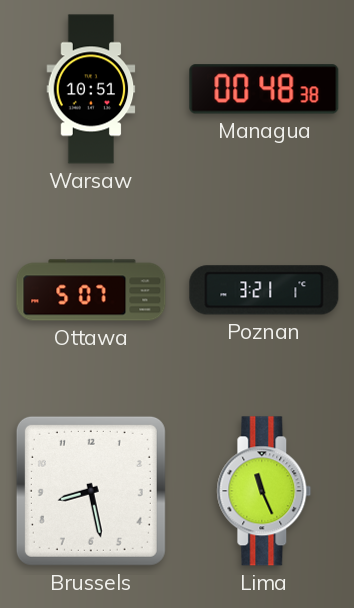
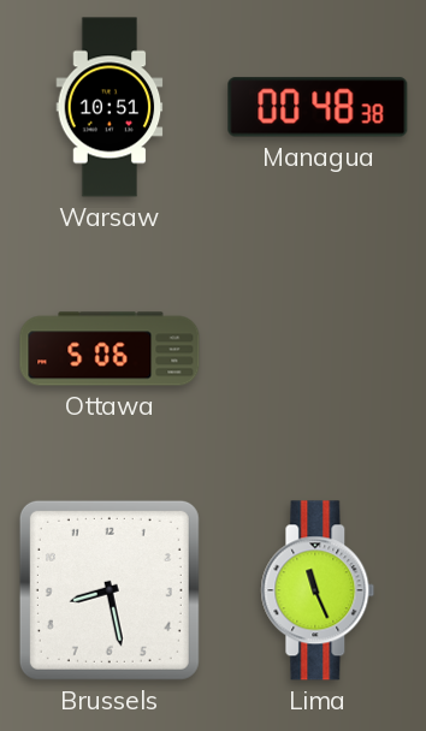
Ottawa: 5:07 -> 5:06 (110, 349)
Poznan: 3:21 -> none (264, 290)
